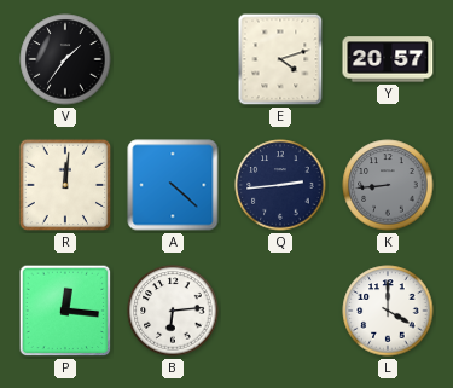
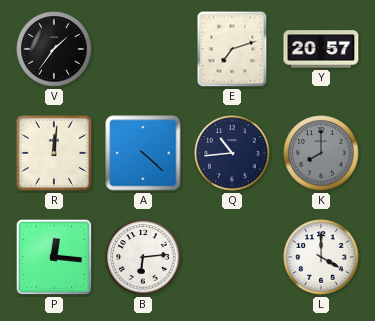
E: 4:12 -> 7:12 (232, 49)
Q: 2:44 -> 10:44 (232, 153)
K: 8:44 -> 8:00 (321, 153)
